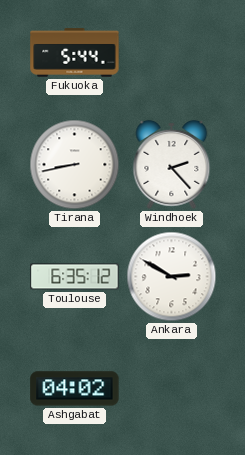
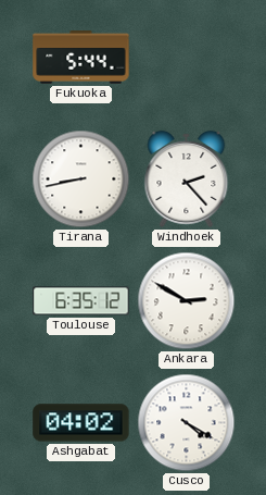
Cusco: none -> 4:20 (187, 423)
